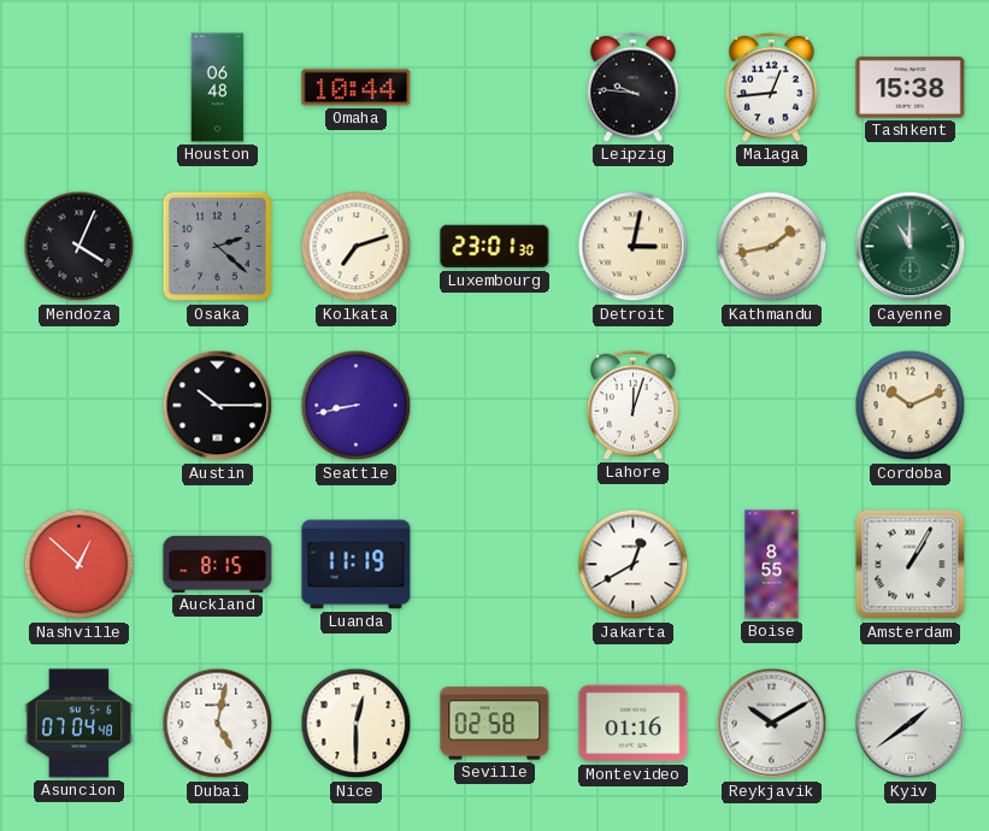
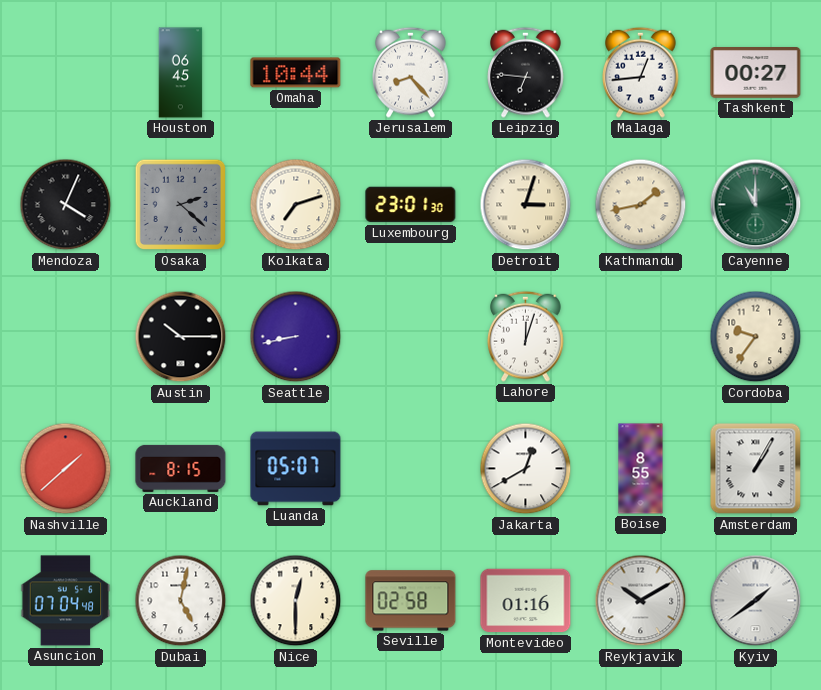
Houston: 06:48 -> 06:45 (181, 73)
Jerusalem: none -> 8:23 (411, 72)
Leipzig: 9:46 -> 6:46 (526, 72)
Tashkent: 15:38 -> 00:27 (756, 73)
Detroit: 3:02 -> 3:03 (526, 205)
Cordoba: 10:11 -> 9:36 (756, 337)
Nashville: 12:52 -> 1:38 (66, 469)
Luanda: 11:19 -> 05:07 (296, 469)
